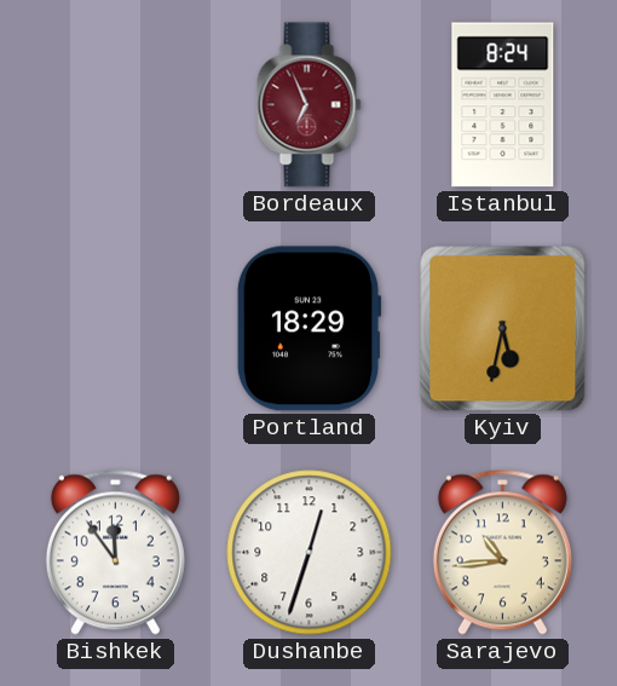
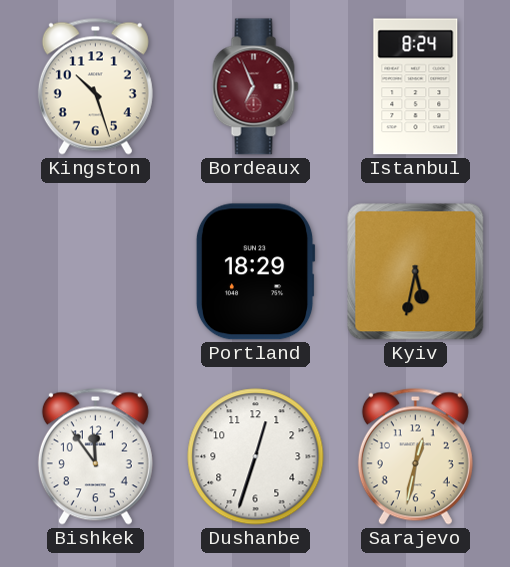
Kingston: none -> 10:27 (95, 86)
Sarajevo: 10:44 -> 12:32 (415, 456)
